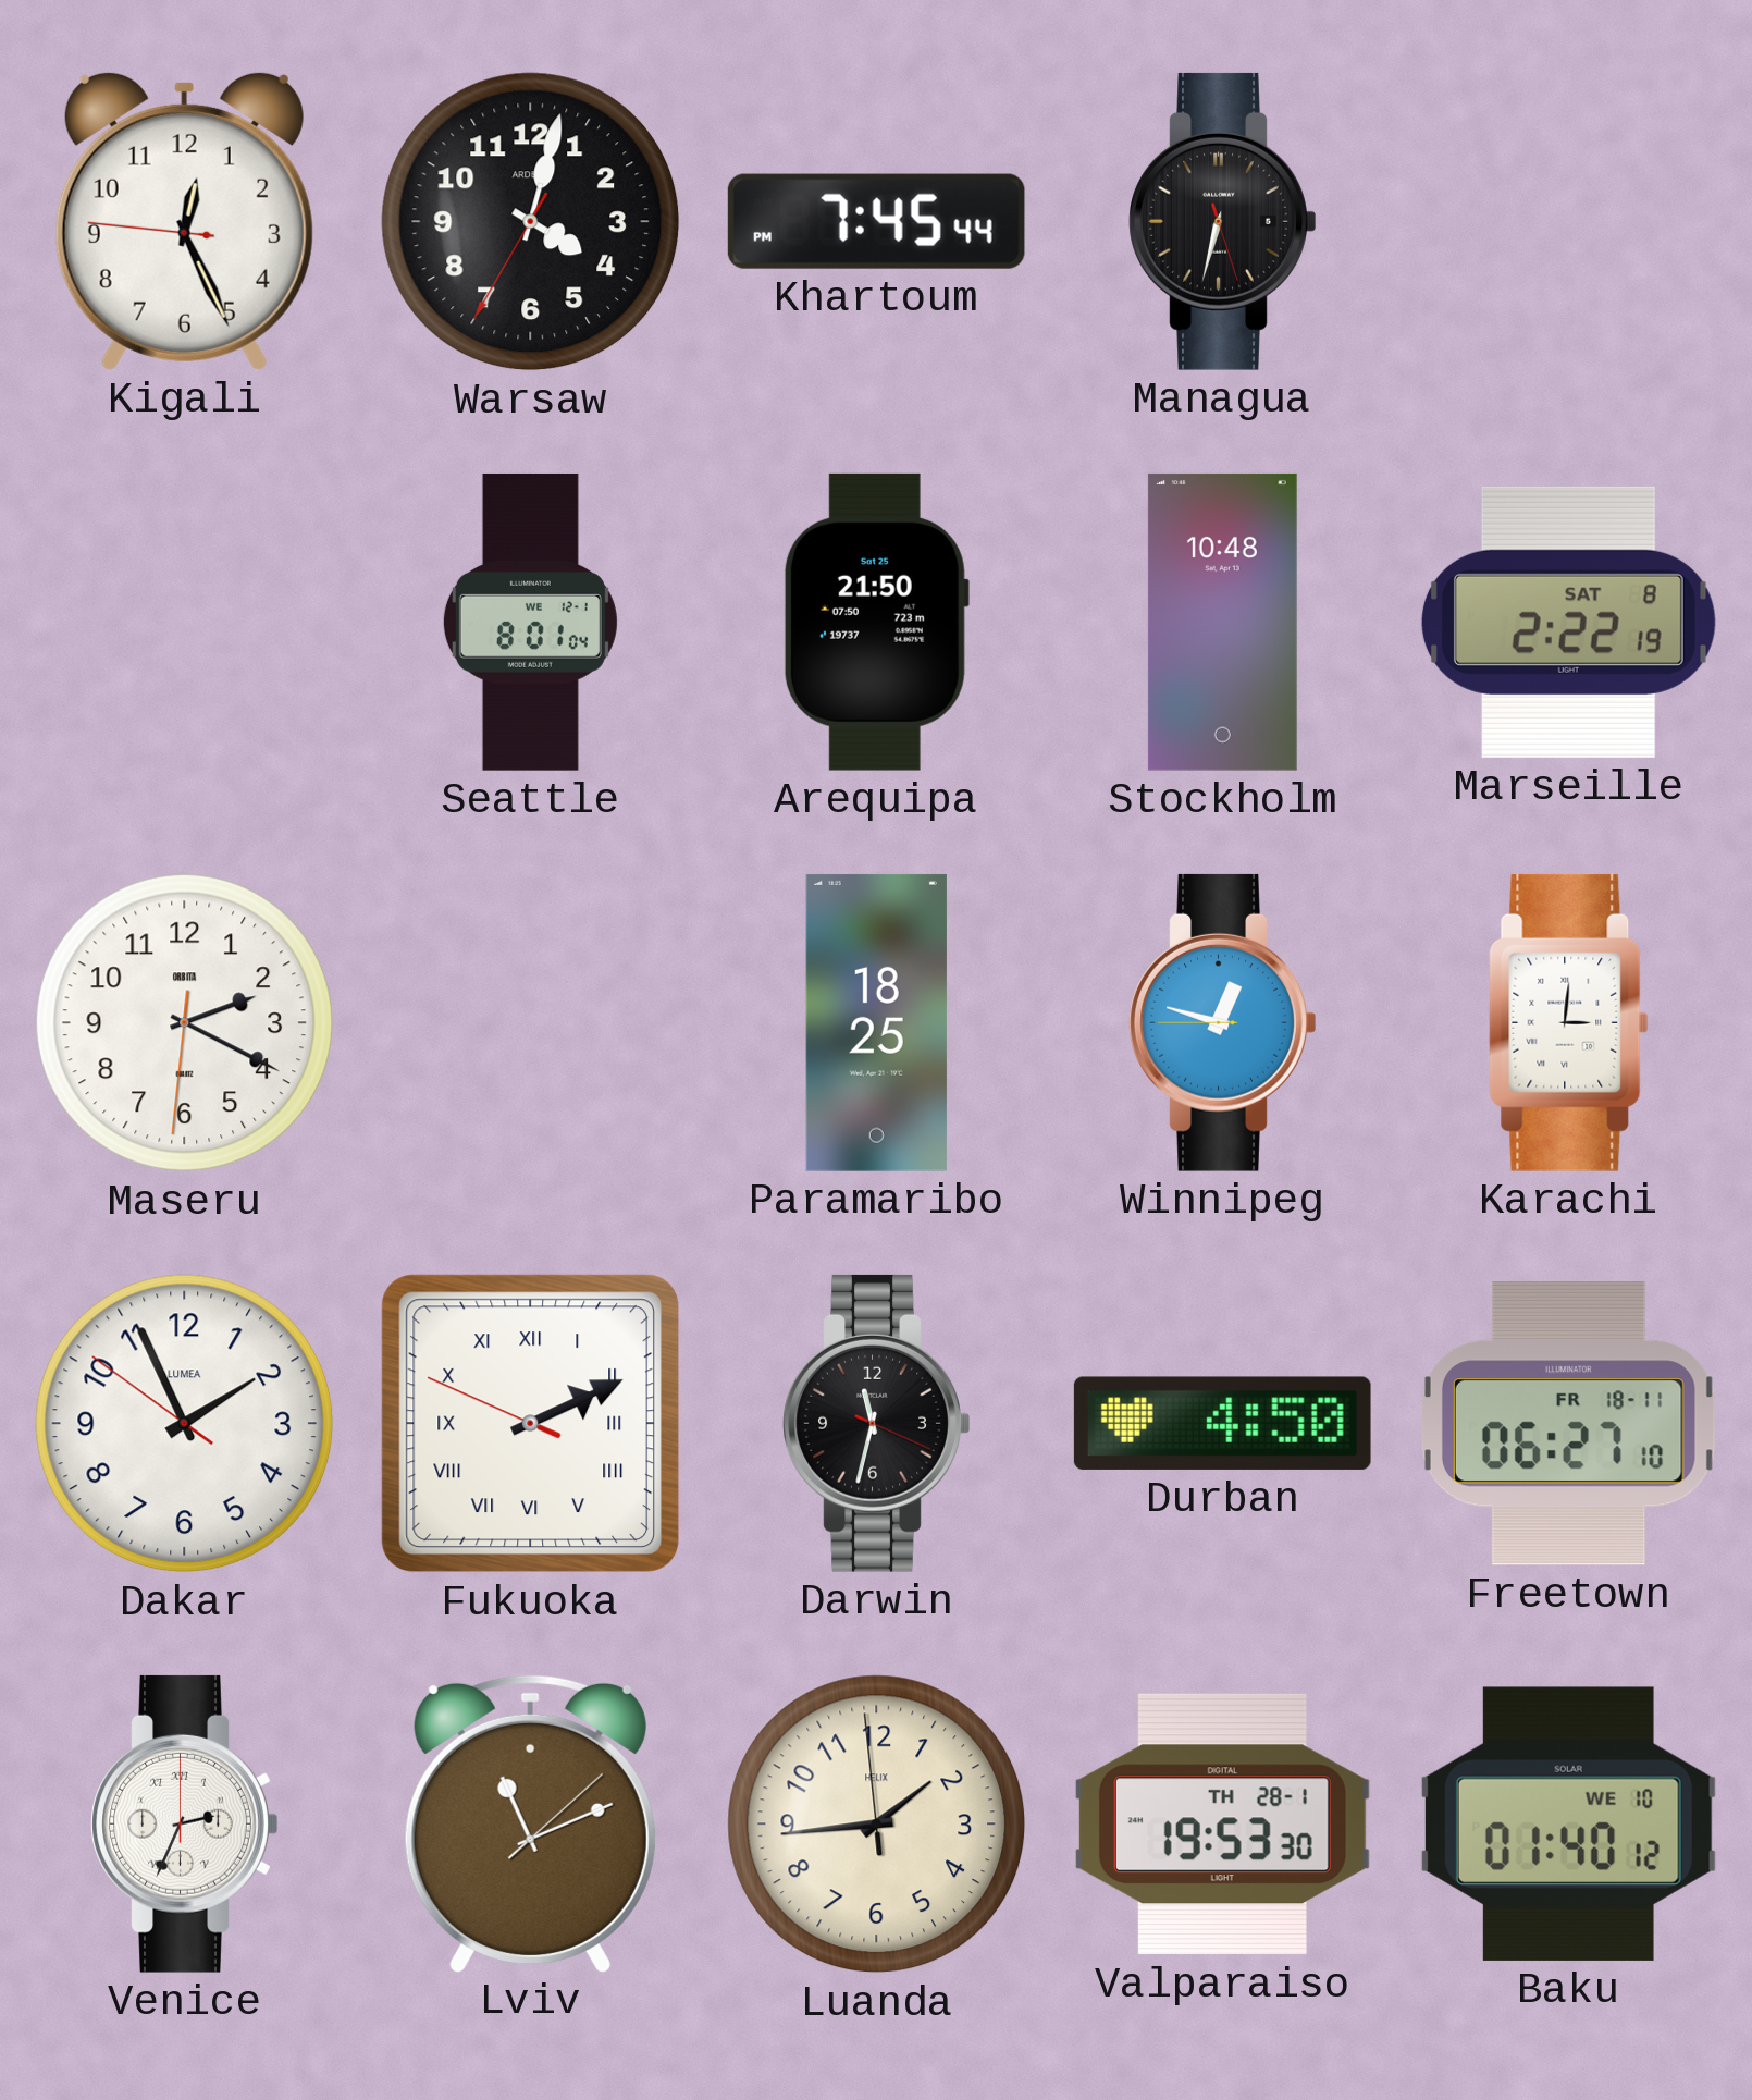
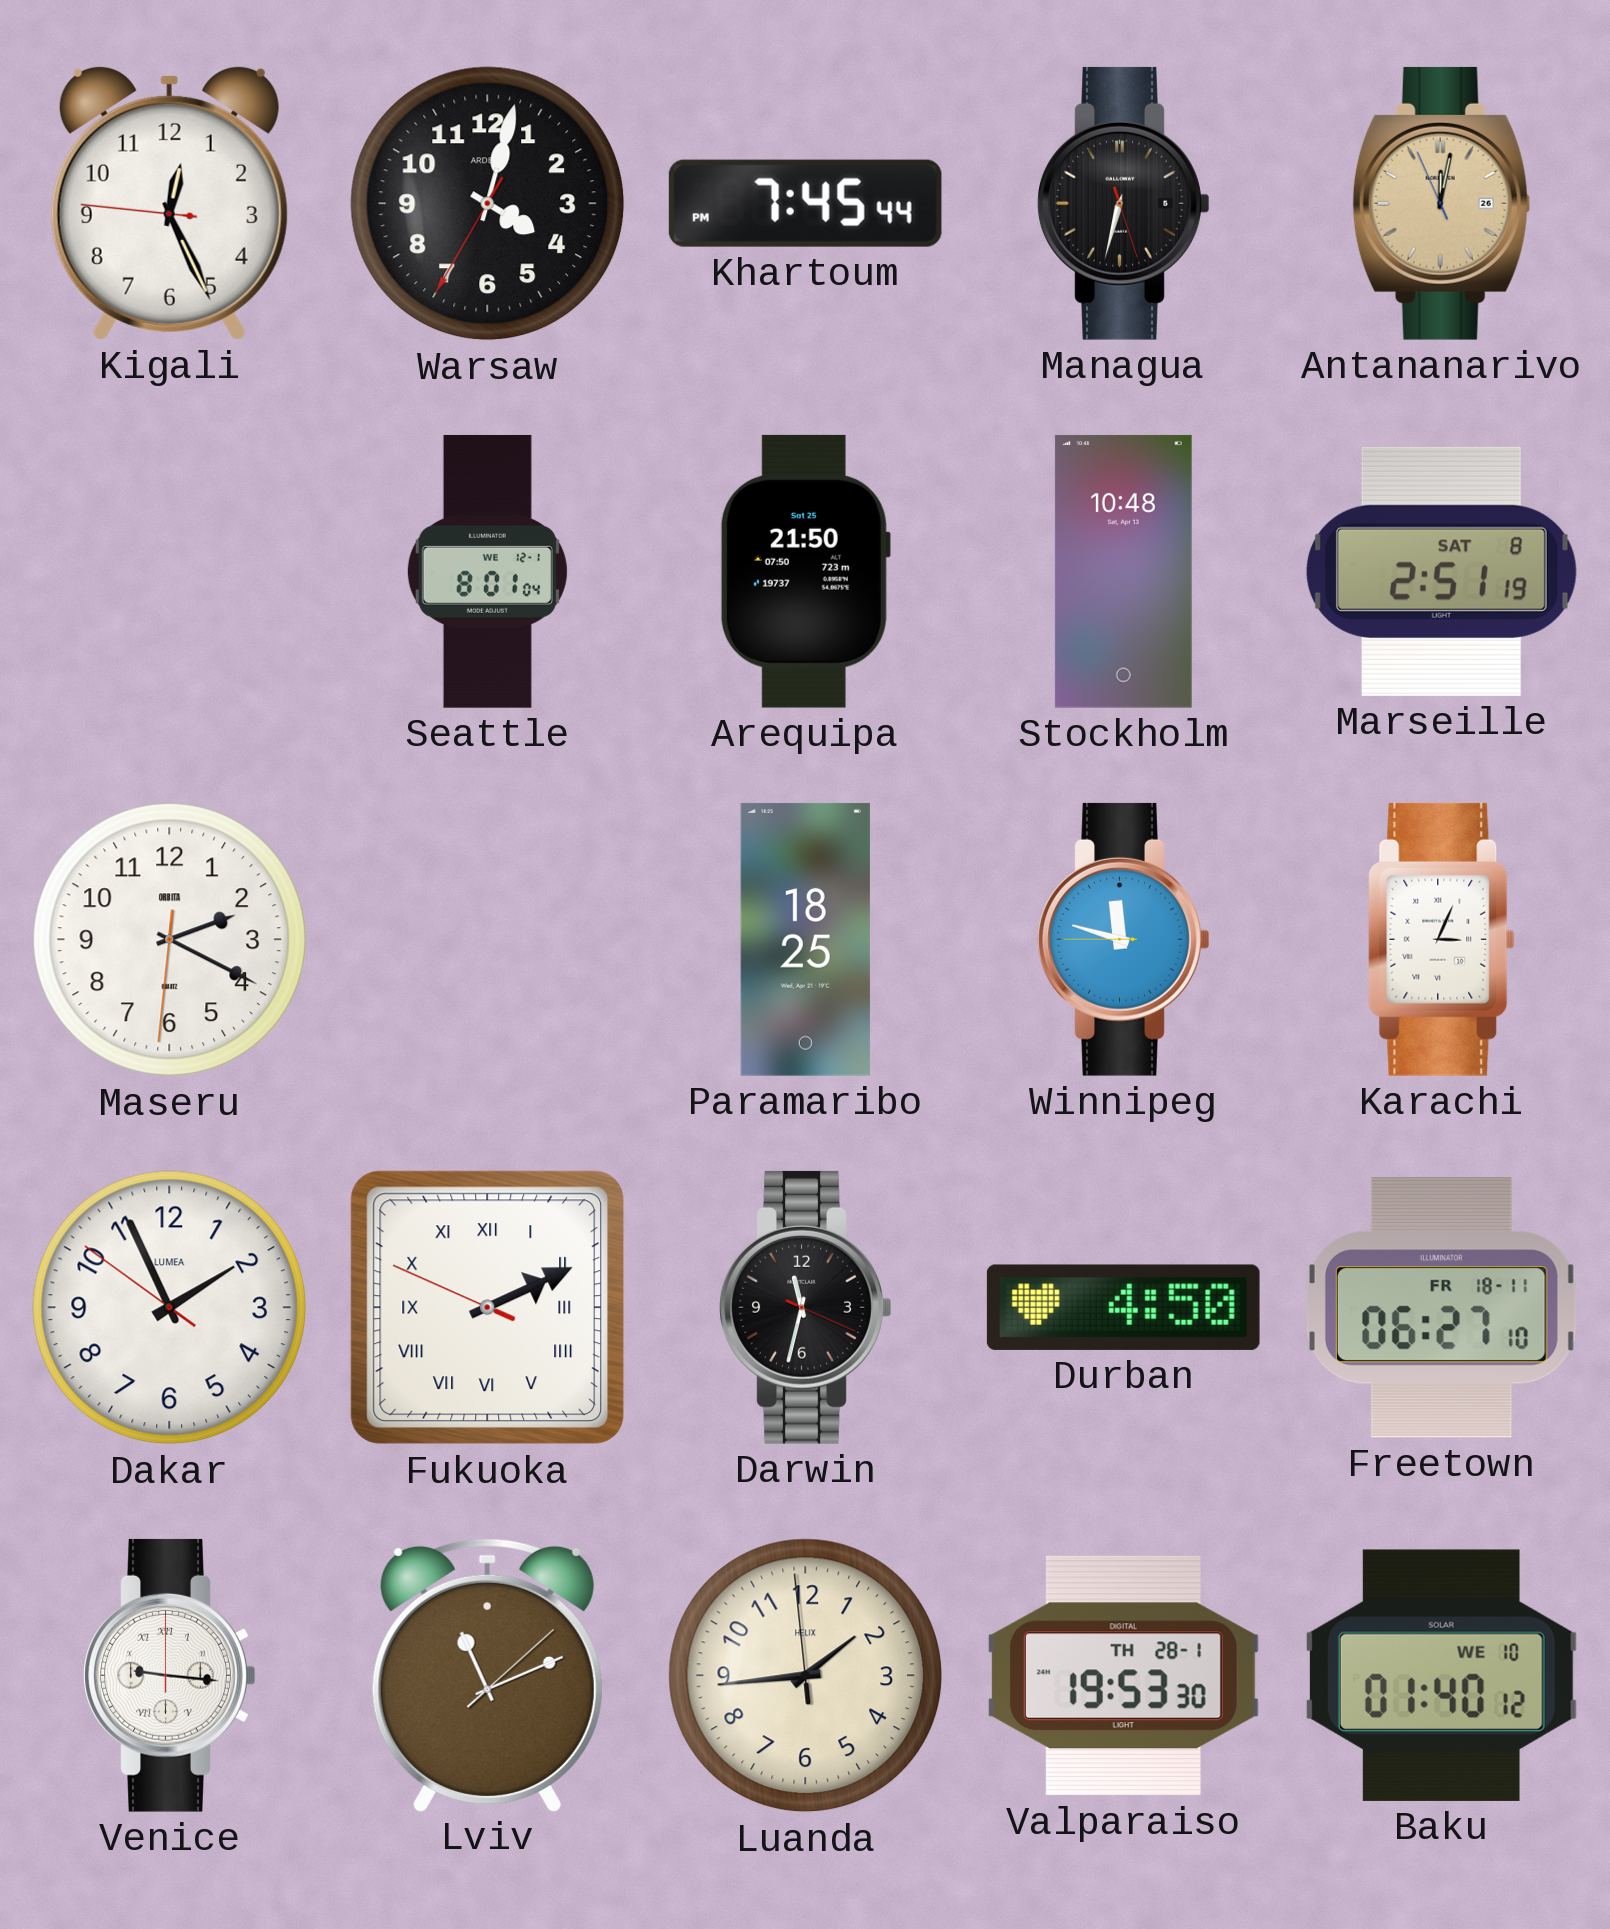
Antananarivo: none -> 12:01 (1442, 203)
Marseille: 2:22 -> 2:51 (1441, 571)
Winnipeg: 12:47 -> 11:47 (1124, 939)
Karachi: 3:01 -> 3:04 (1442, 939)
Venice: 2:34 -> 9:16 (170, 1675)
